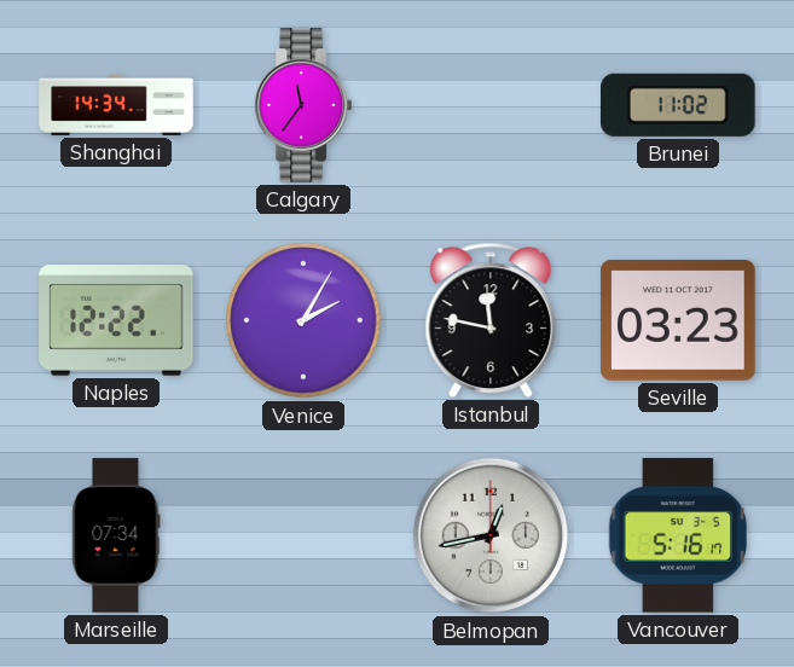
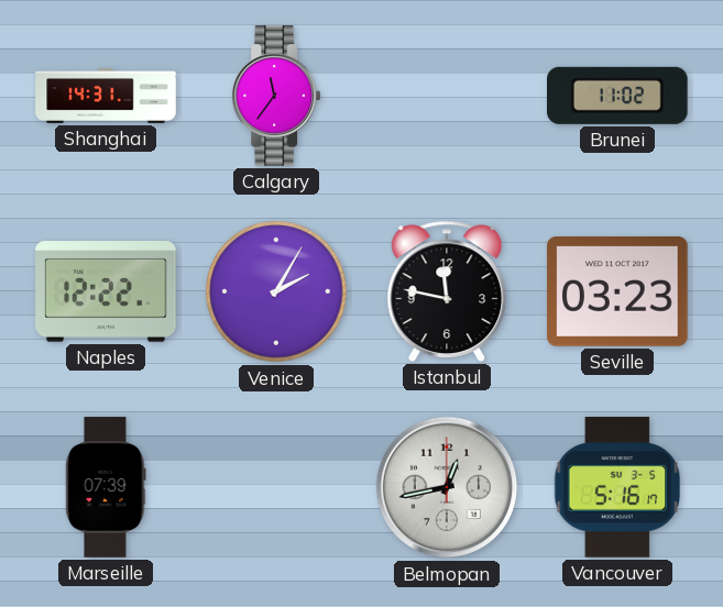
Shanghai: 14:34 -> 14:31 (106, 96)
Marseille: 07:34 -> 07:39 (106, 487)
